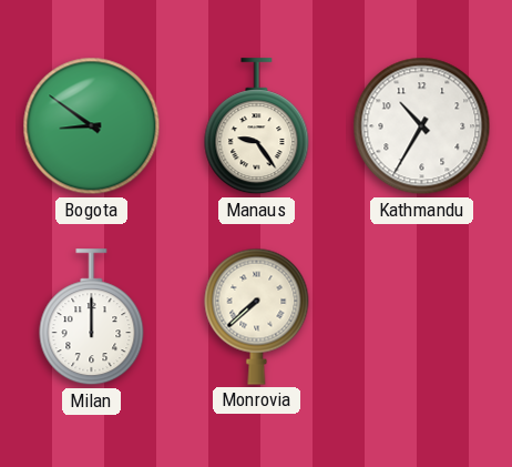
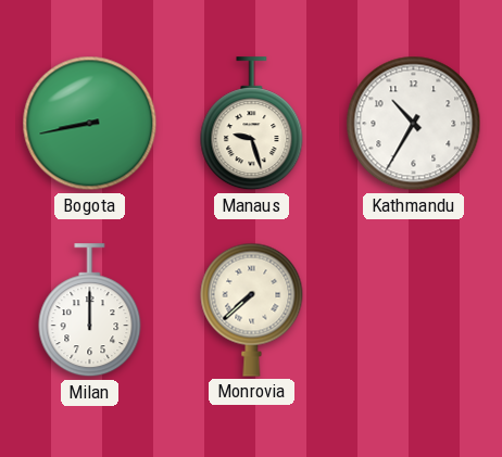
Bogota: 8:51 -> 8:43 (90, 124)
Manaus: 9:24 -> 9:27 (252, 124)
